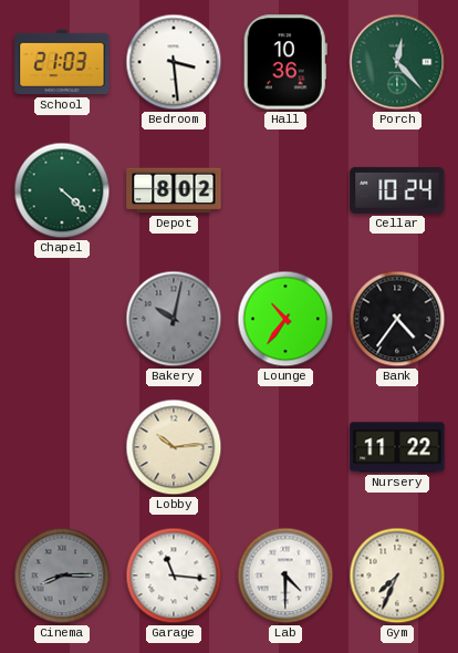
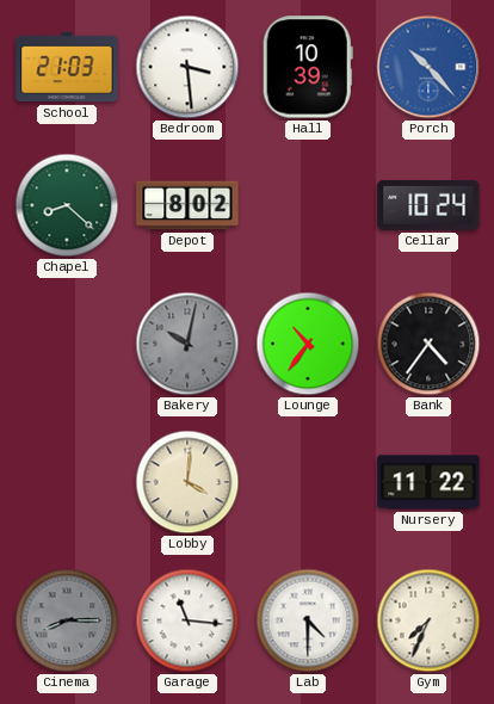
Hall: 10:36 -> 10:39 (308, 67)
Porch: 12:23 -> 10:23 (428, 67)
Porch dial: green -> blue (428, 67)
Chapel: 4:22 -> 8:22 (67, 205)
Lobby: 10:14 -> 4:01 (187, 482)
